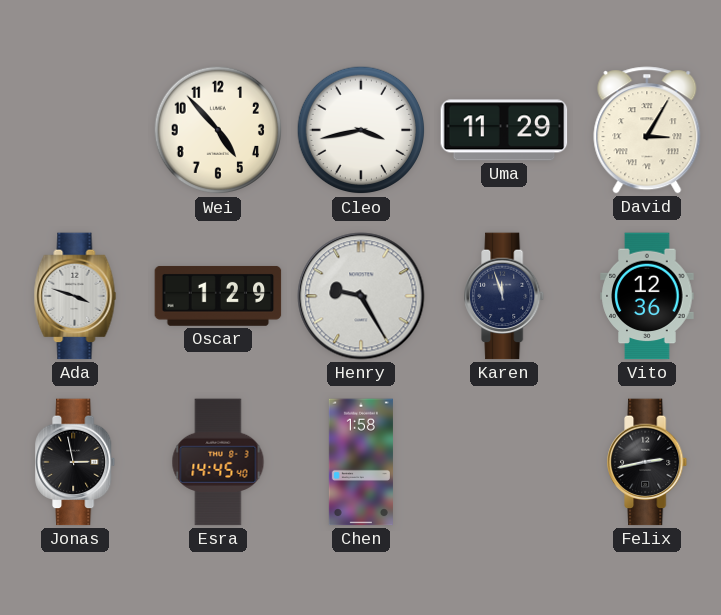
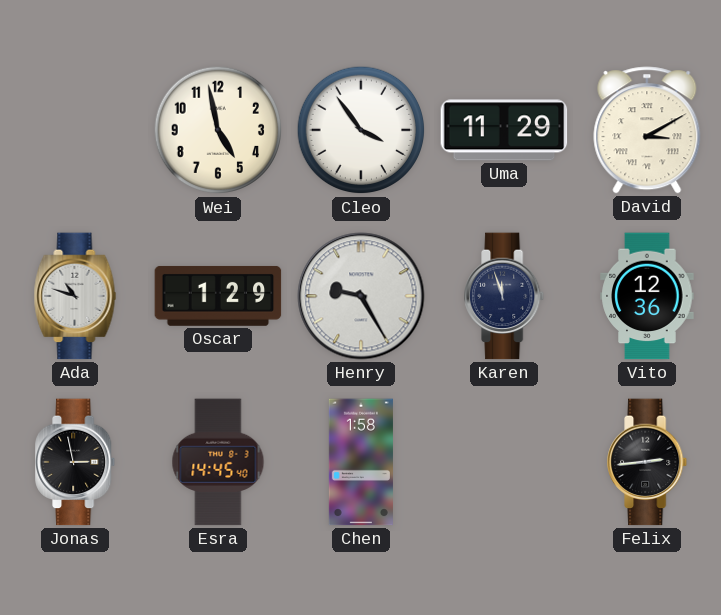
Wei: 4:53 -> 4:58 (218, 130)
Cleo: 3:43 -> 3:54 (361, 130)
David: 3:05 -> 3:10 (647, 130)
Ada: 3:48 -> 10:48 (75, 296)
Felix: 2:43 -> 2:44 (648, 462)
